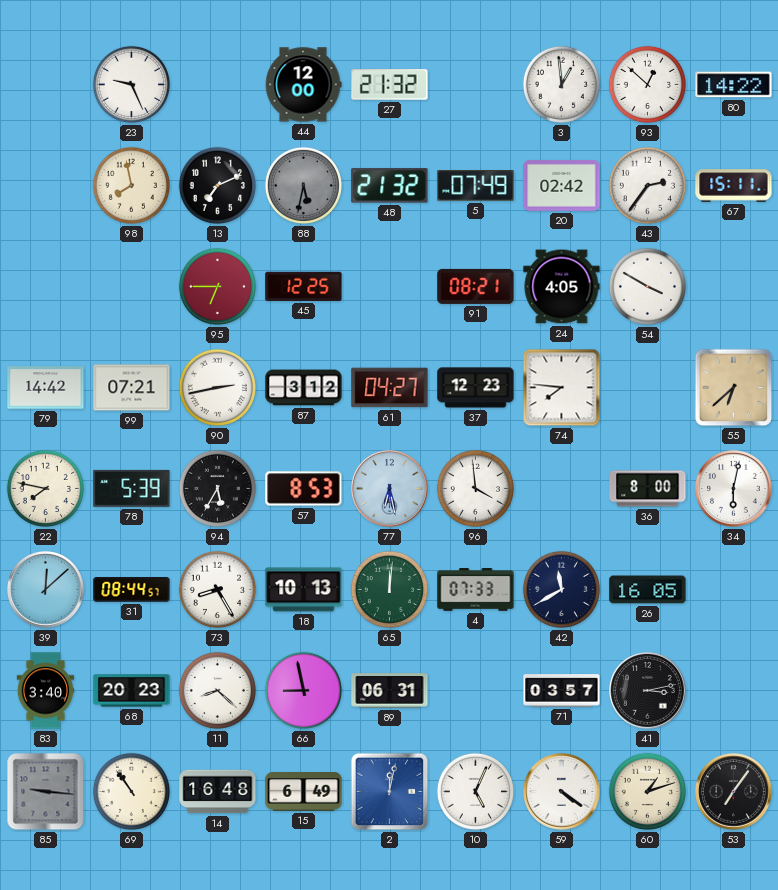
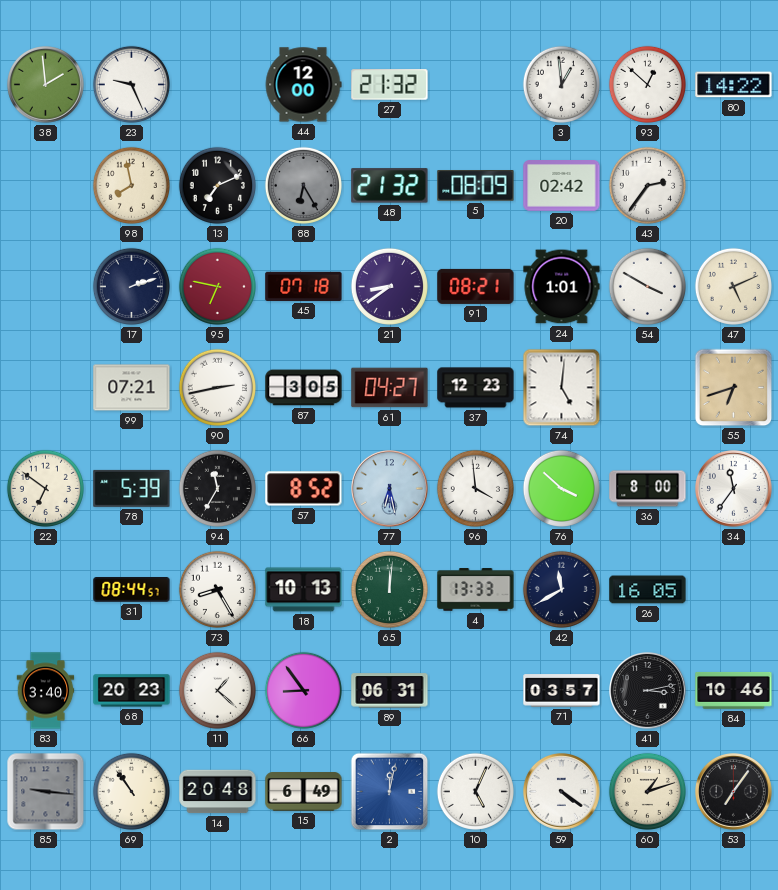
38: none -> 1:59 (46, 85)
88: 5:32 -> 6:25 (303, 185)
5: 07:49 -> 08:09 (476, 186)
67: 15:11 -> none (734, 186)
17: none -> 2:12 (131, 286)
95: 6:45 -> 6:47 (217, 286)
45: 12:25 -> 07:18 (304, 286)
21: none -> 8:39 (389, 286)
24: 4:05 -> 1:01 (562, 287)
47: none -> 5:11 (733, 286)
79: 14:42 -> none (46, 388)
87: 3:12 -> 3:05 (304, 388)
74: 7:46 -> 5:01 (562, 388)
55: 6:38 -> 6:42 (734, 388)
22: 7:47 -> 6:51 (45, 488)
94: 5:35 -> 11:35 (217, 488)
57: 8:53 -> 8:52 (304, 489)
76: none -> 3:52 (561, 488)
34: 6:02 -> 11:36 (734, 489)
39: 12:08 -> none (46, 590)
4: 07:33 -> 13:33 (476, 590)
11: 8:22 -> 1:22 (217, 690)
66: 8:58 -> 8:54 (303, 690)
84: none -> 10:46 (734, 690)
14: 16:48 -> 20:48 (218, 792)
